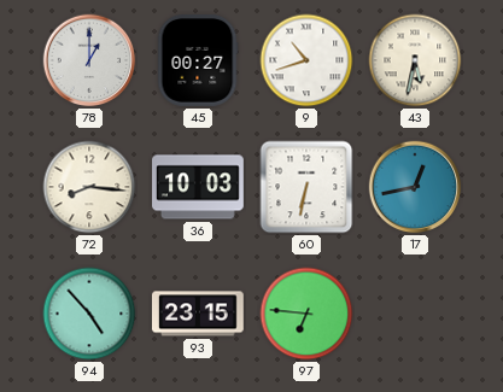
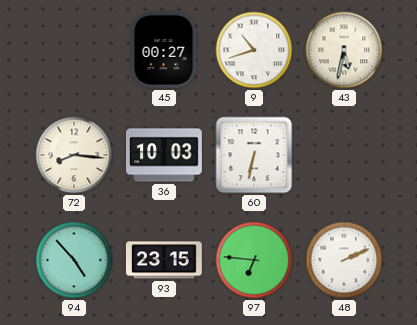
78: 1:00 -> none (89, 60)
17: 12:43 -> none (415, 187)
48: none -> 2:11 (344, 260)
